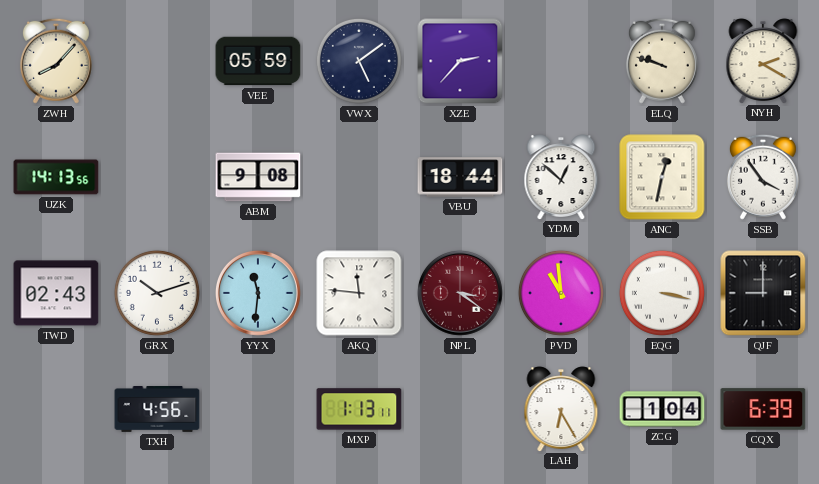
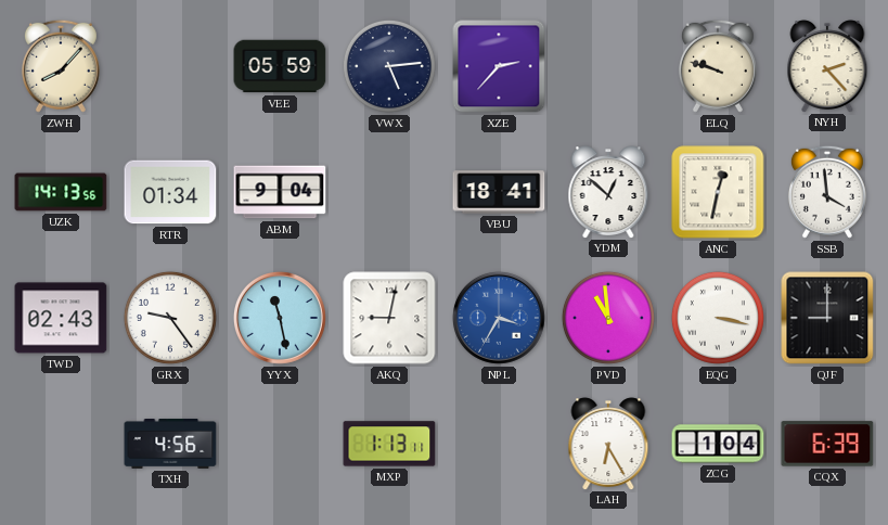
VWX: 5:09 -> 5:14 (389, 66)
NYH: 2:20 -> 2:23 (827, 66)
RTR: none -> 01:34 (170, 192)
ABM: 9:08 -> 9:04 (280, 192)
VBU: 18:44 -> 18:41 (499, 192)
SSB: 3:54 -> 3:59 (827, 192)
GRX: 10:12 -> 9:24 (170, 318)
YYX: 11:31 -> 11:28 (280, 318)
AKQ: 11:46 -> 9:02 (389, 318)
NPL: 3:21 -> 3:35 (499, 318)
NPL dial: burgundy -> blue (499, 318)
